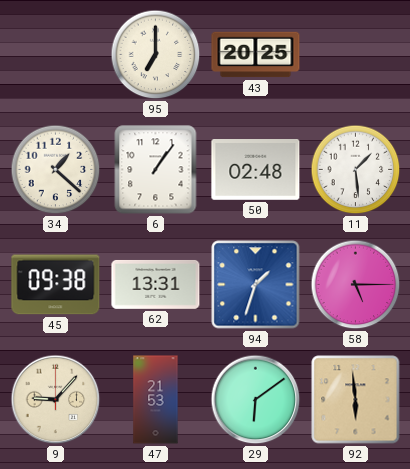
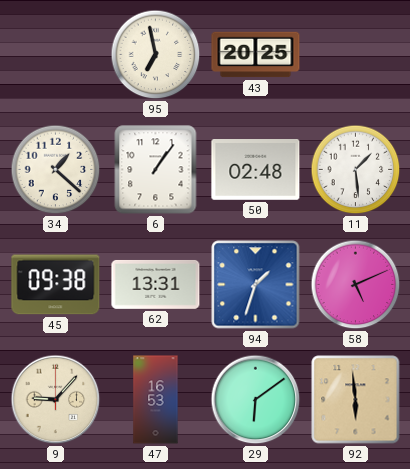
95: 7:00 -> 6:58 (156, 55)
58: 5:15 -> 5:11 (356, 285)
47: 21:53 -> 16:53 (156, 400)
